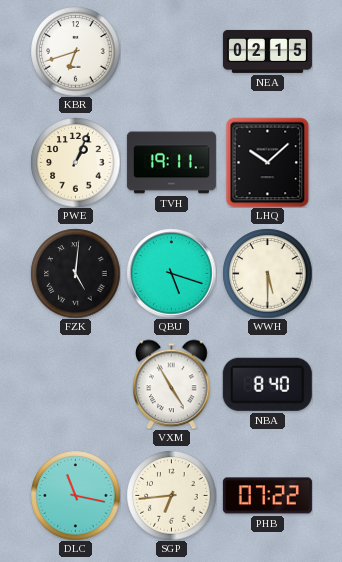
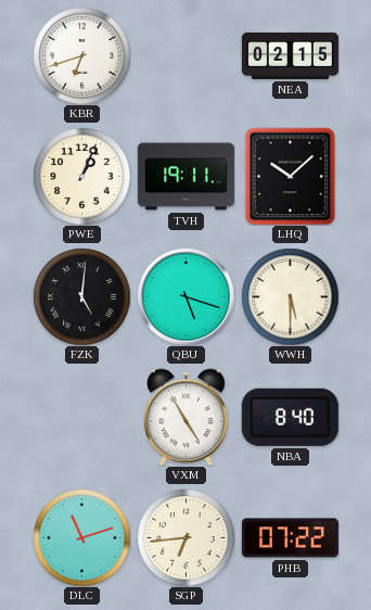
DLC: 11:17 -> 11:12 (81, 537)
